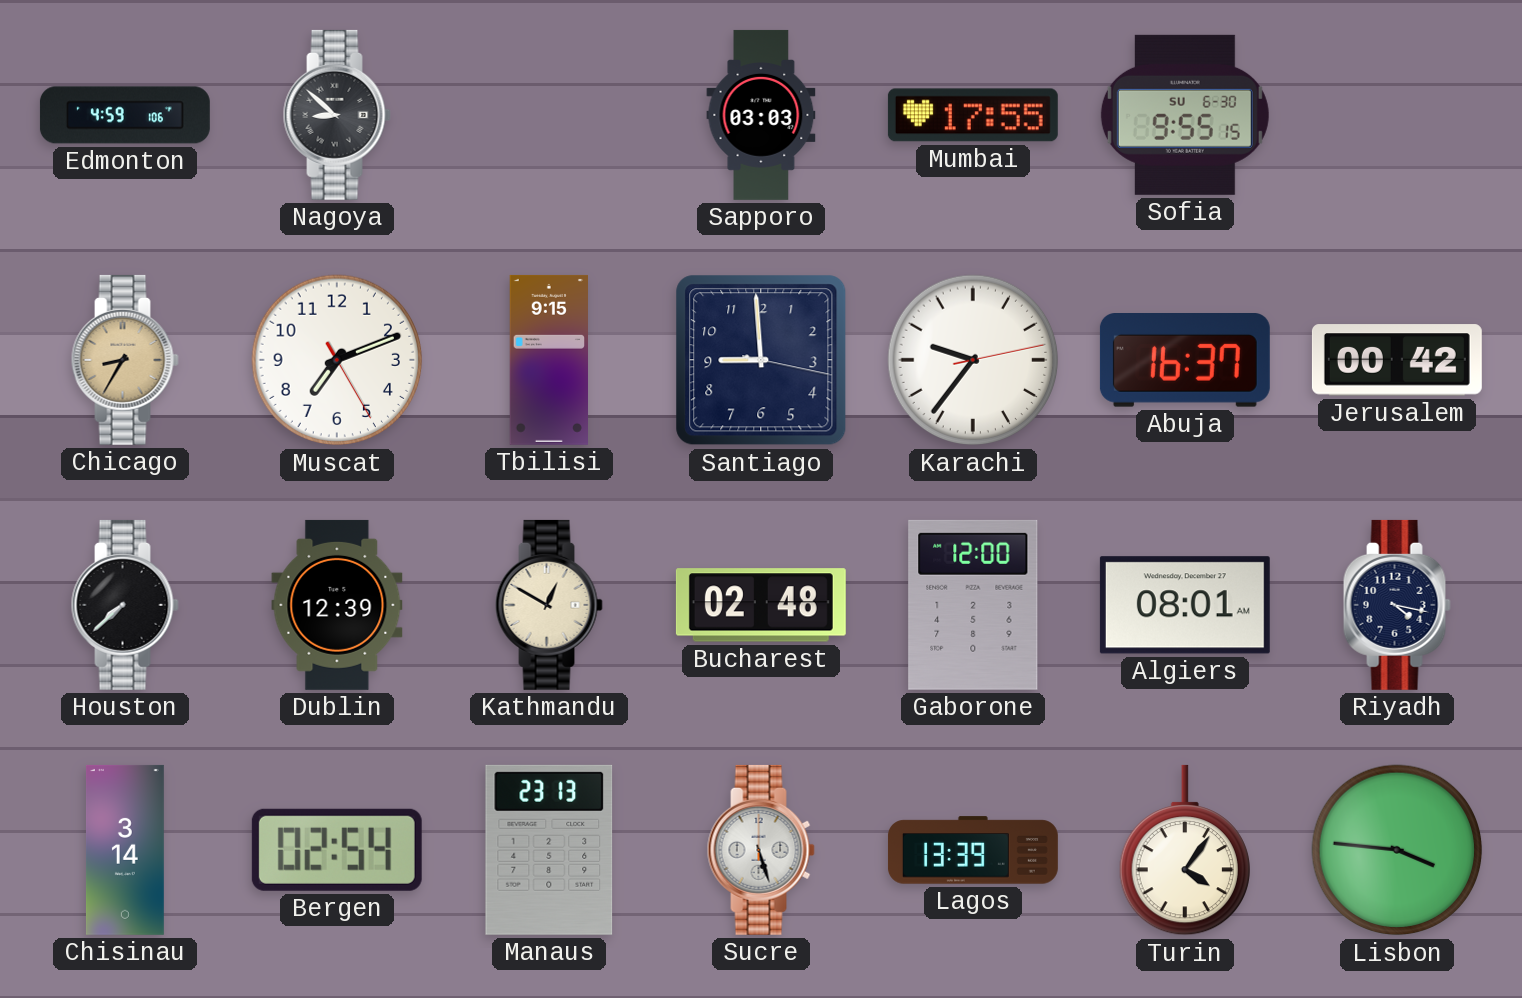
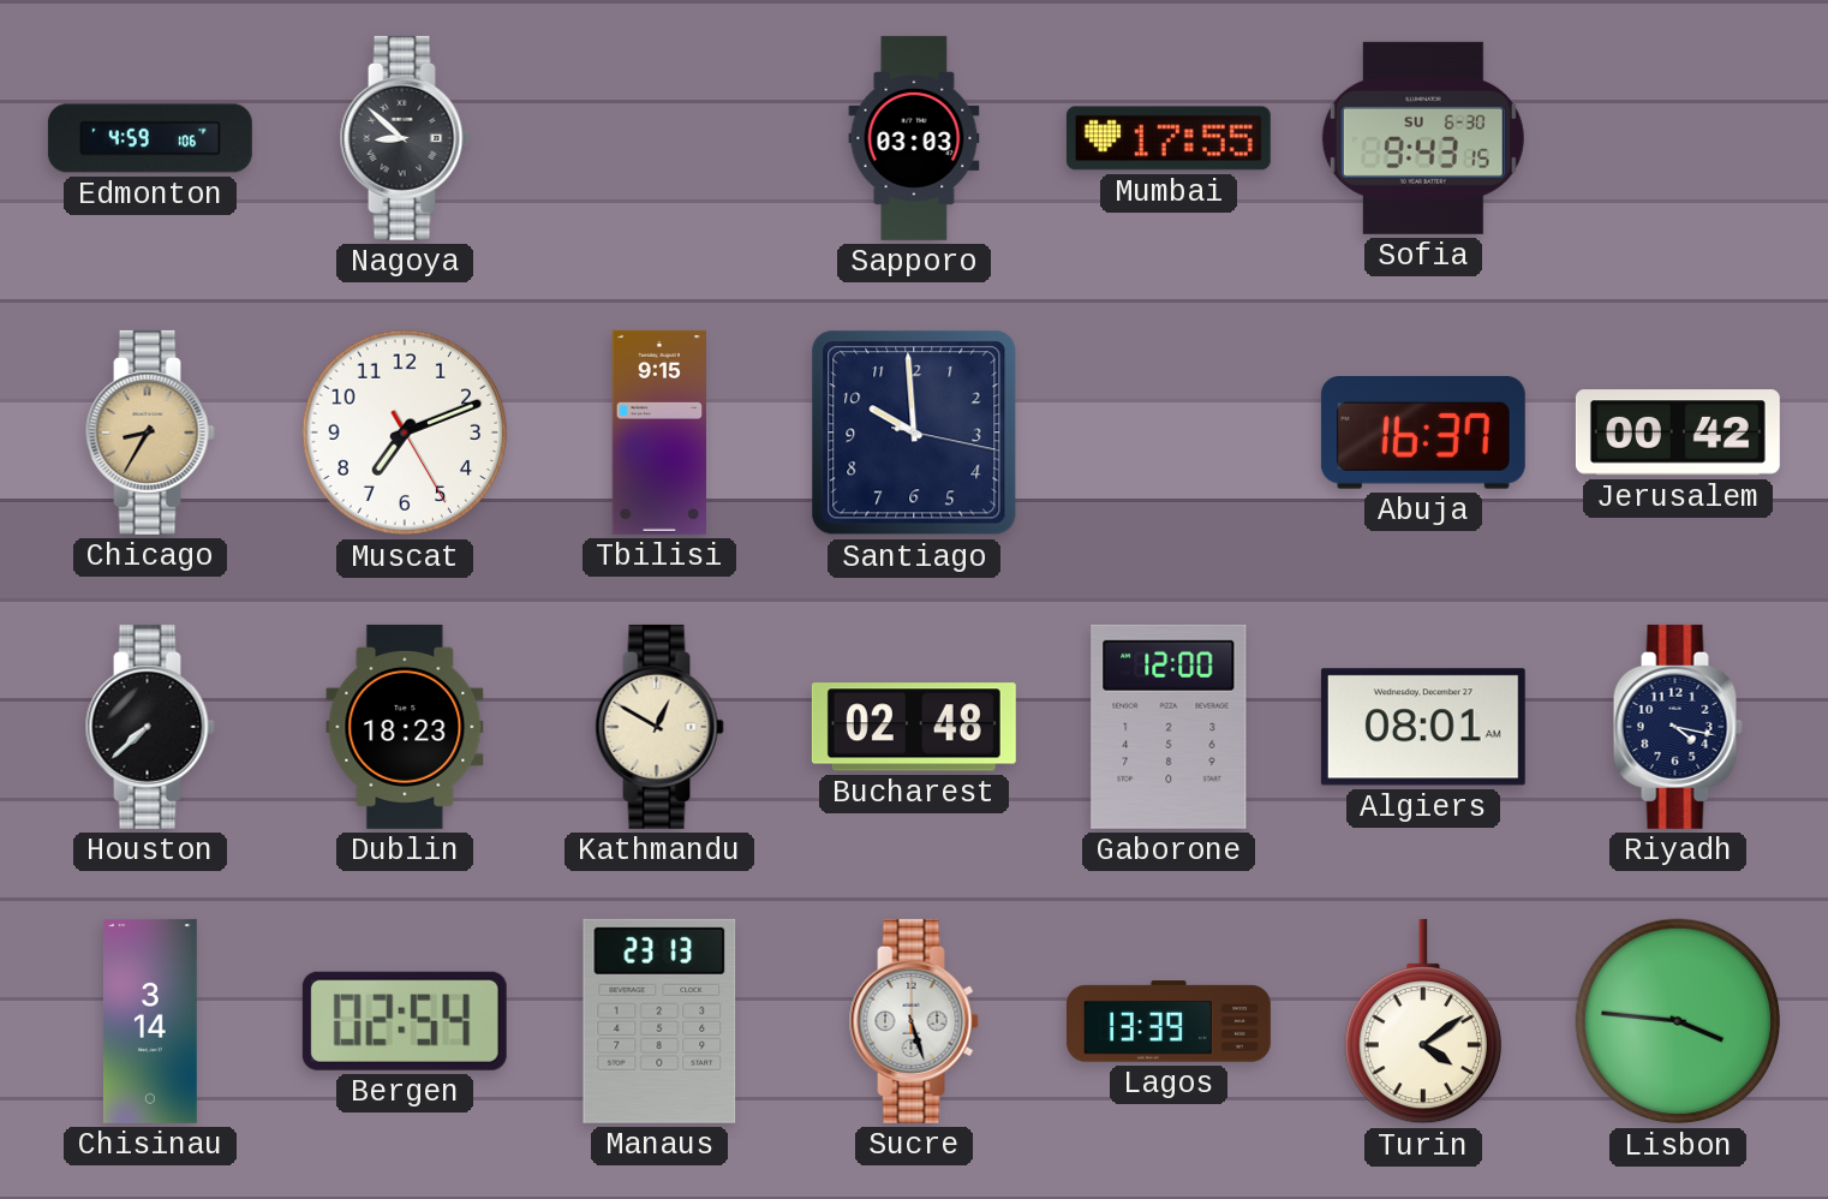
Sofia: 9:55 -> 9:43 (1423, 138)
Santiago: 8:59 -> 9:59 (914, 433)
Karachi: 9:36 -> none (973, 360)
Dublin: 12:39 -> 18:23 (405, 727)
Turin: 4:06 -> 4:09 (1423, 1021)
